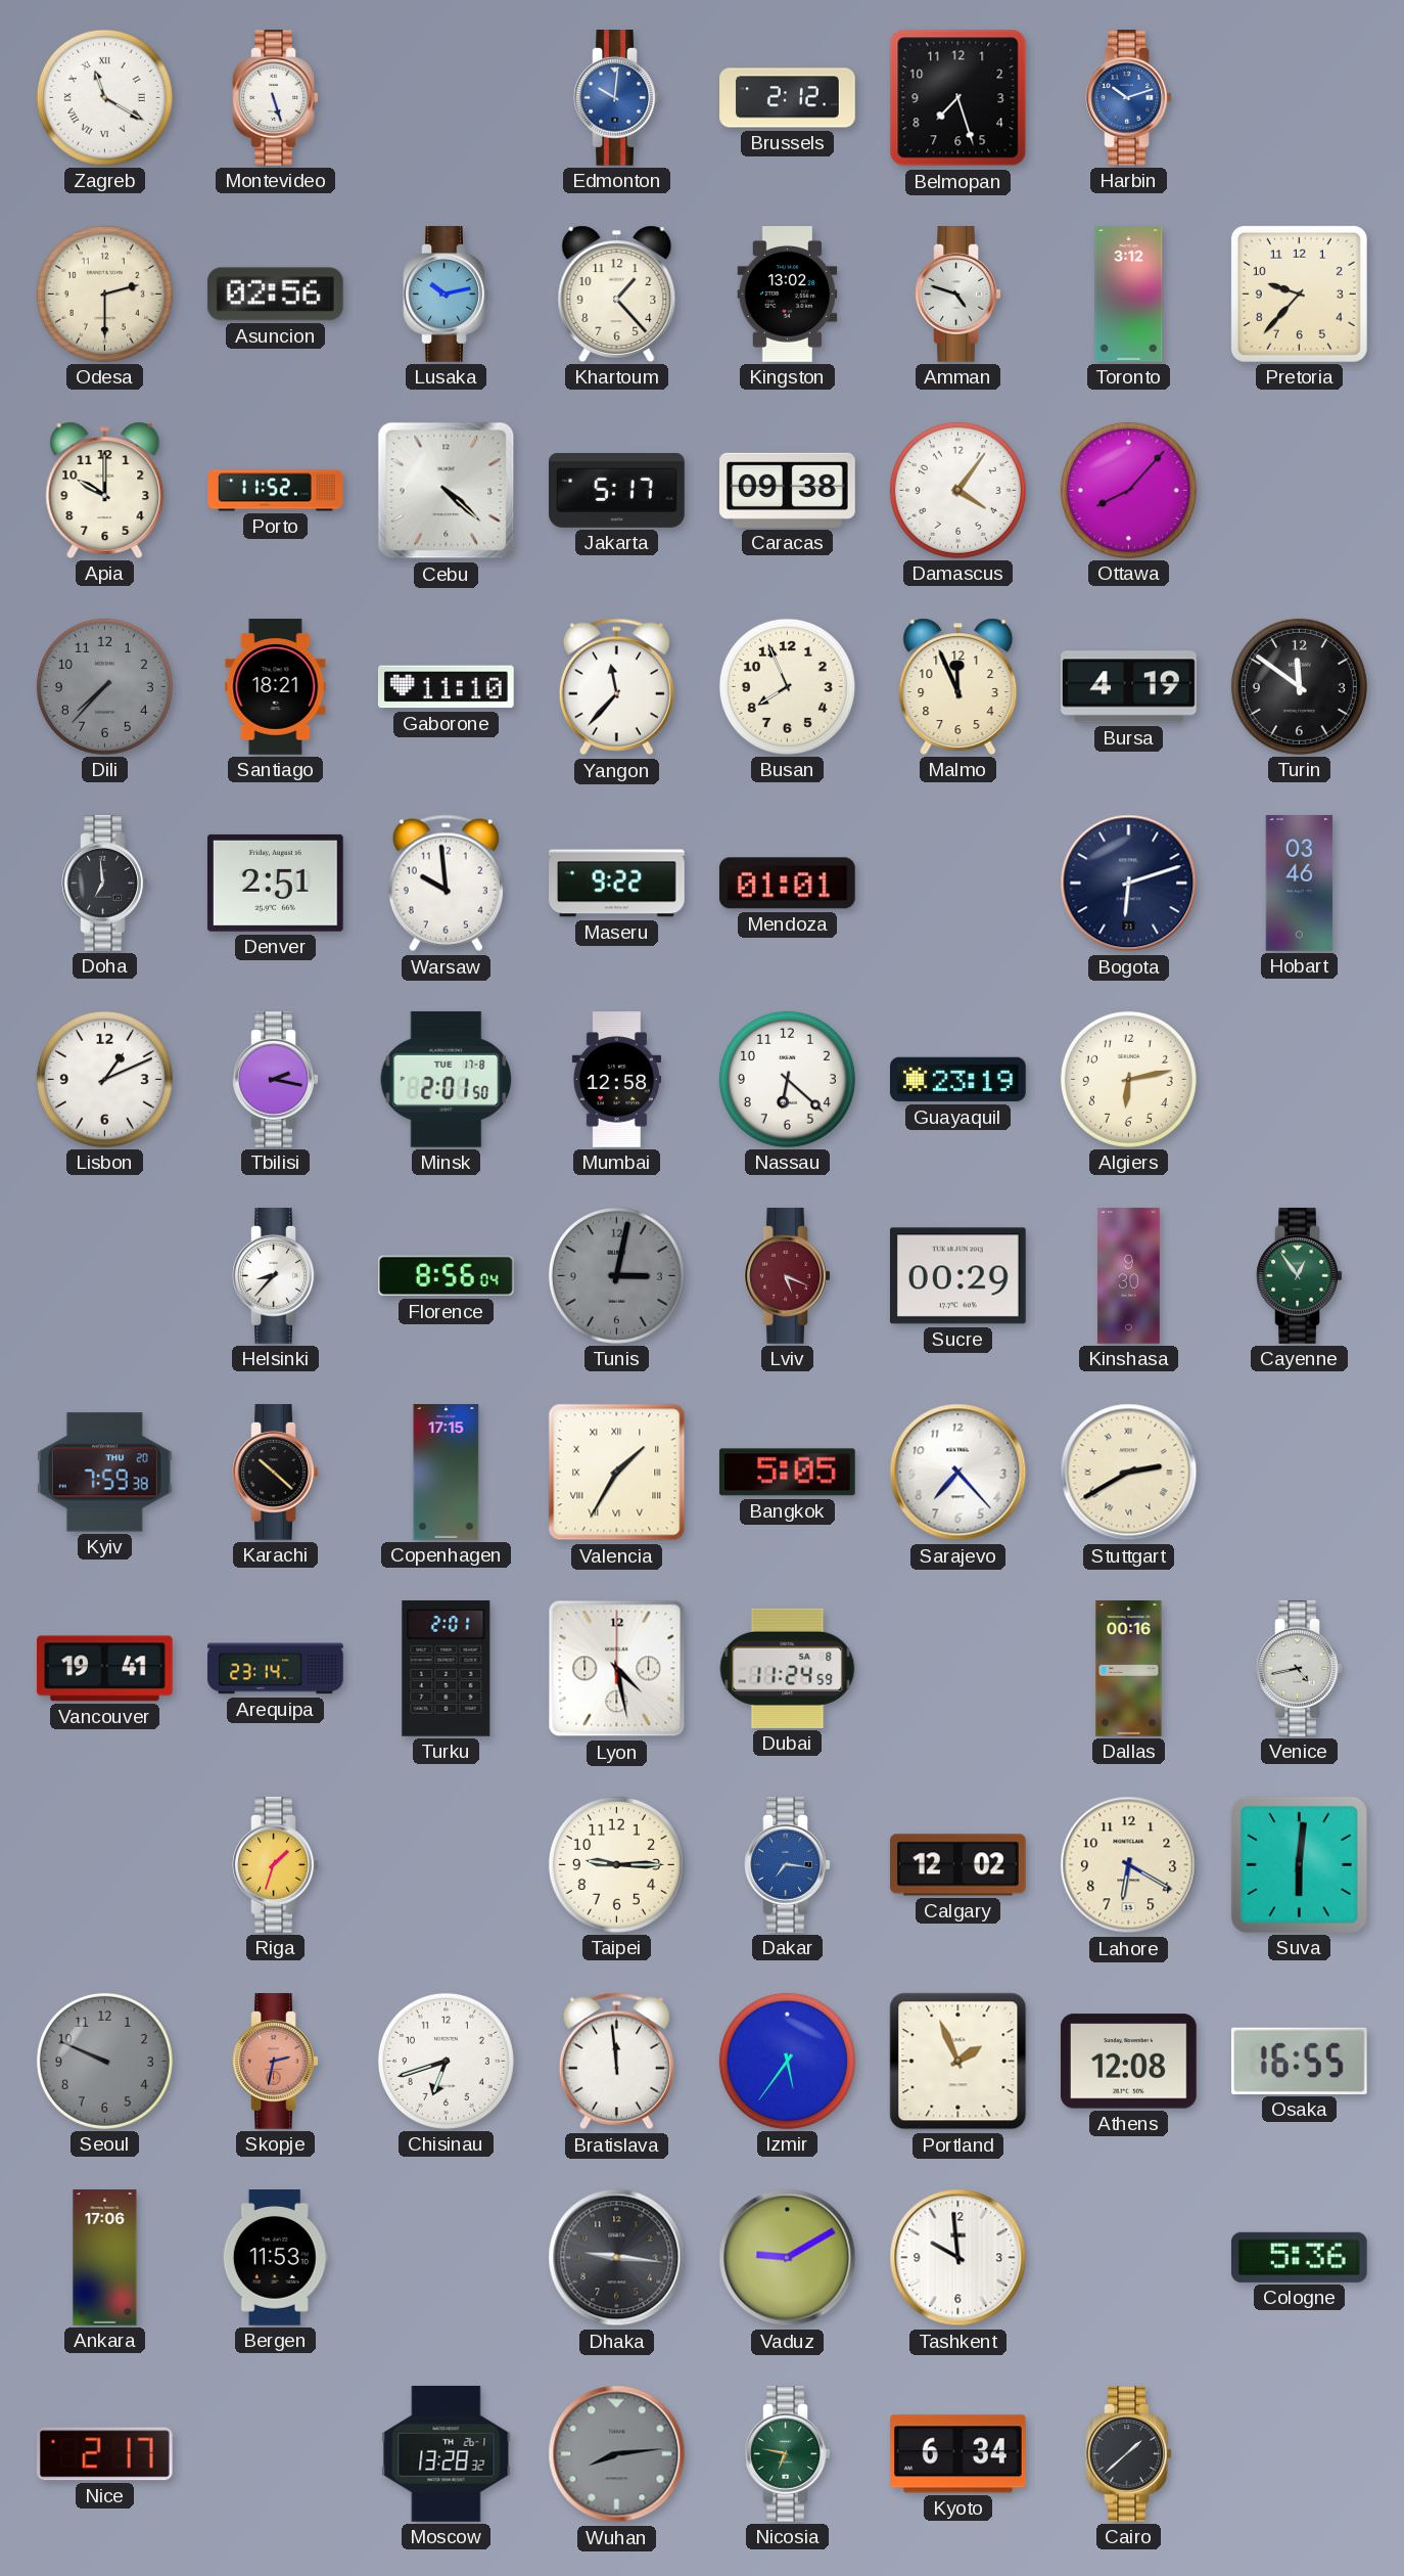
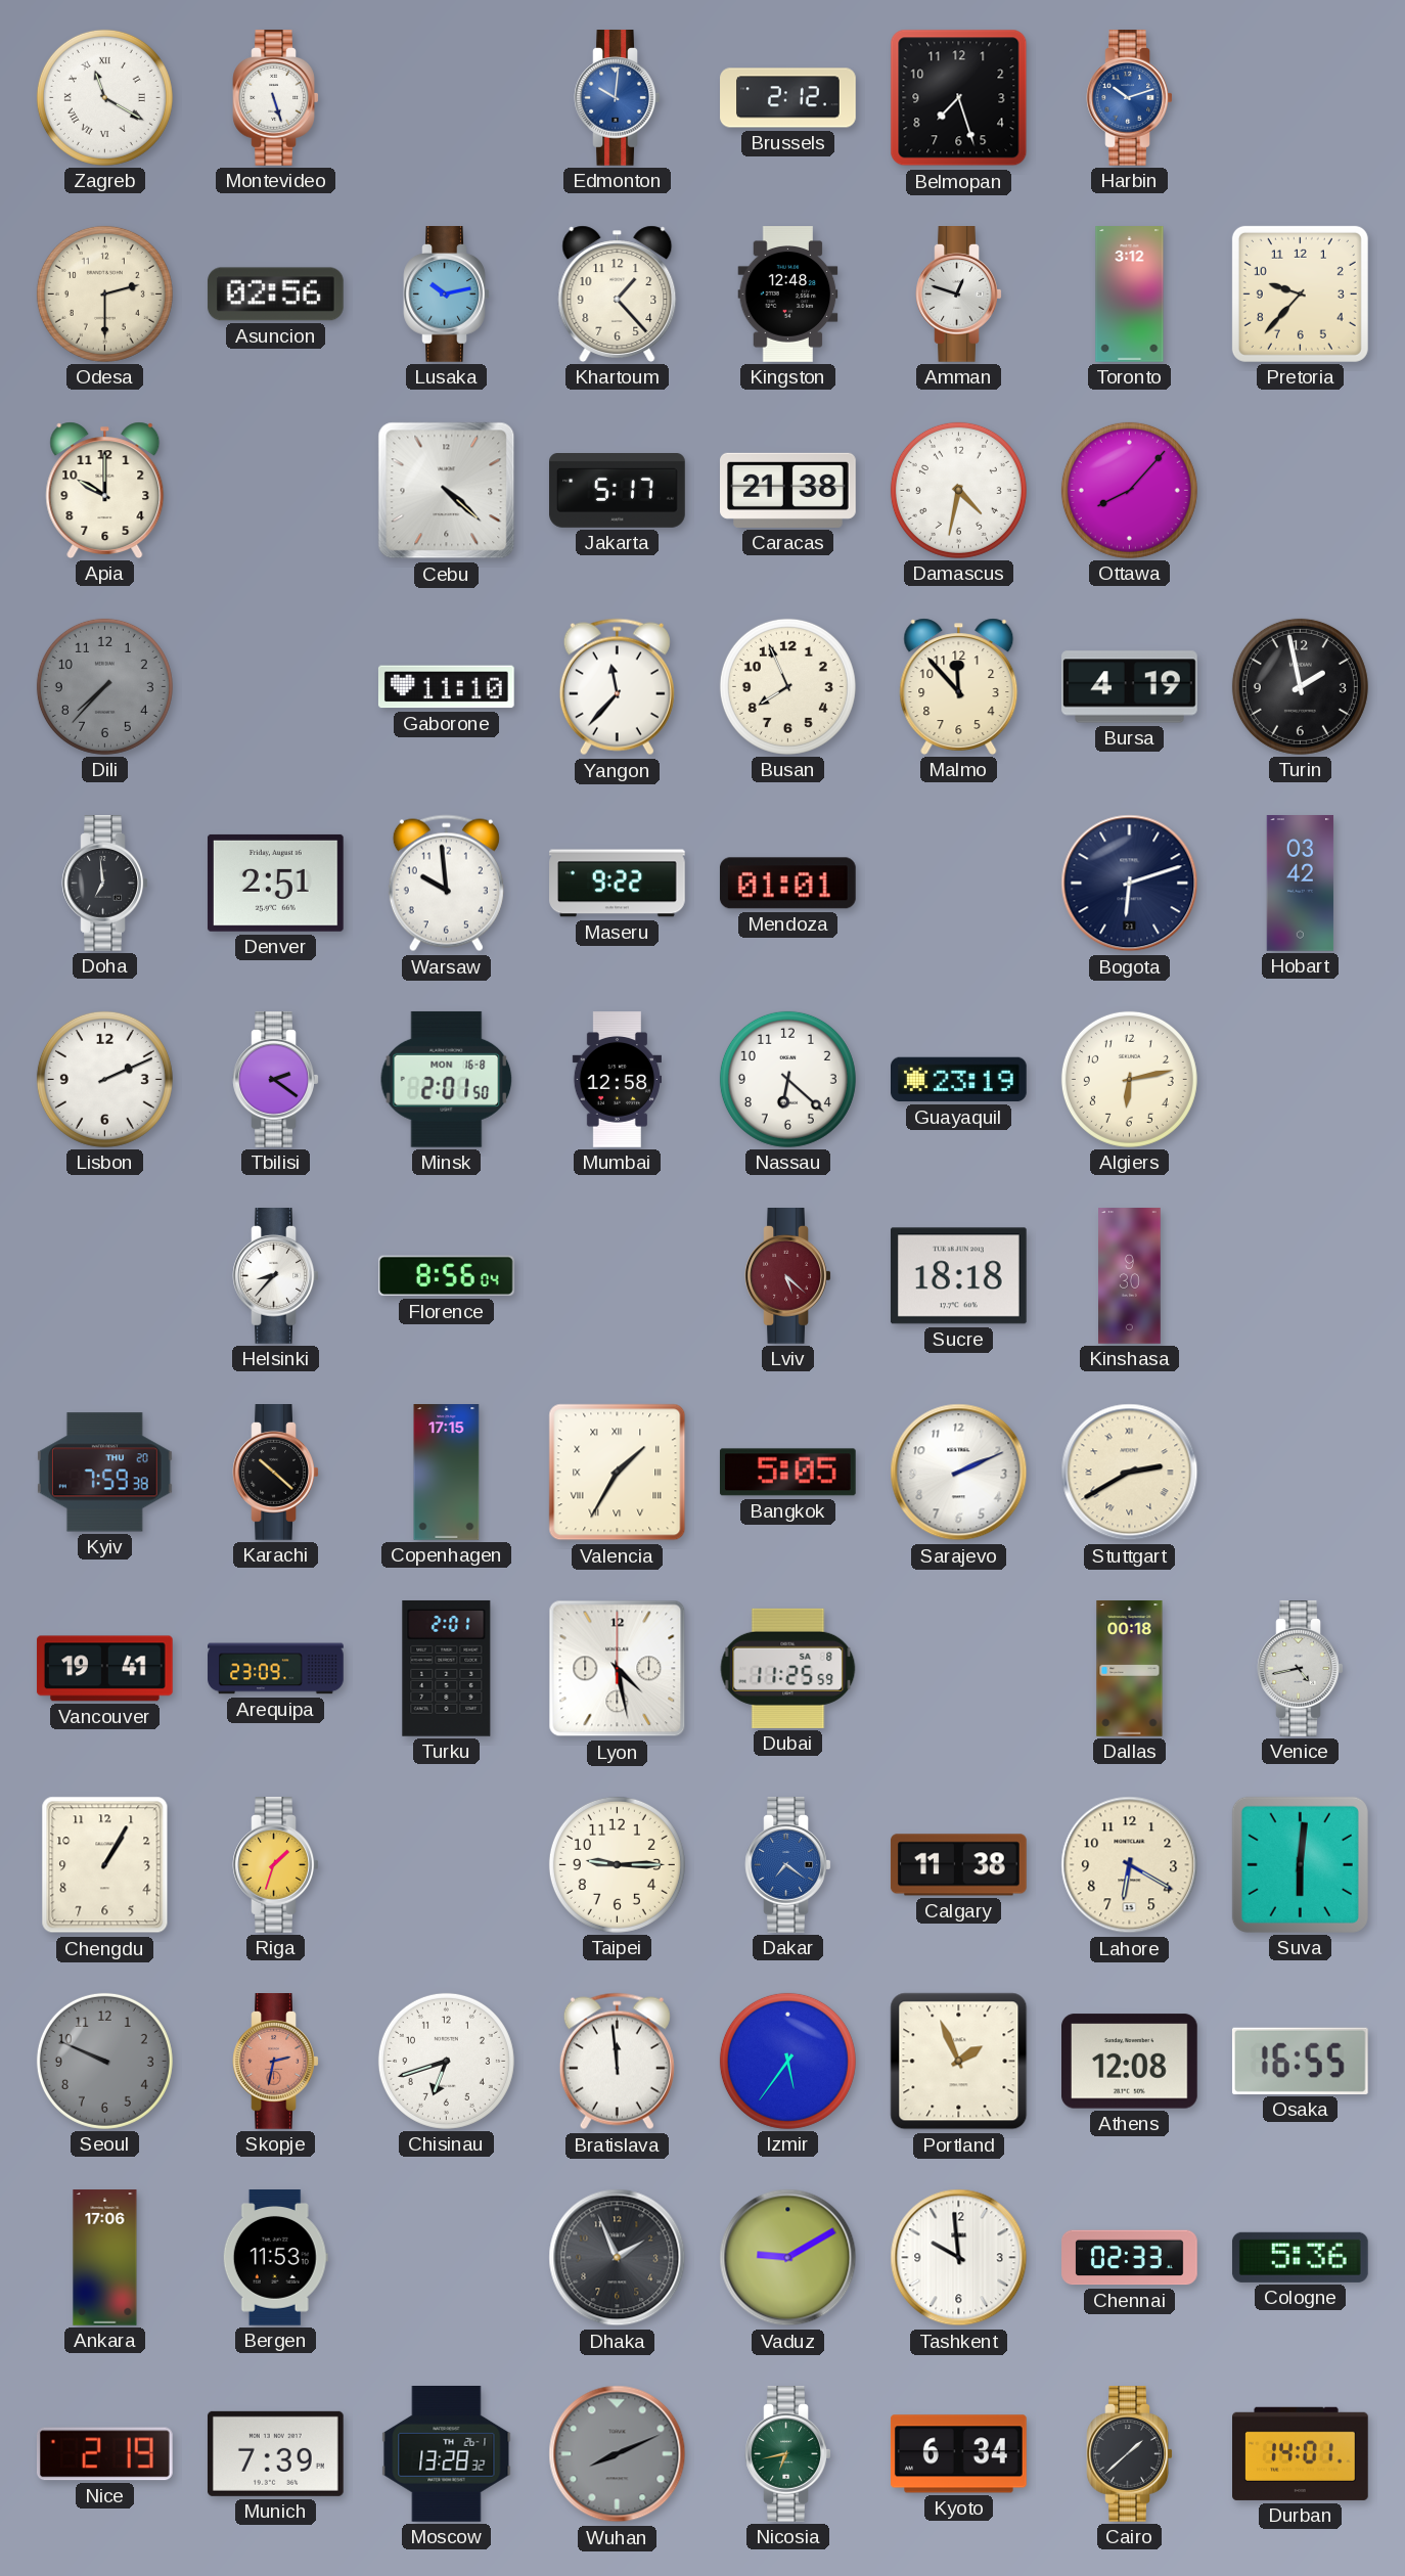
Kingston: 13:02 -> 12:48 (788, 295)
Amman: 4:48 -> 12:48 (959, 295)
Porto: 11:52 -> none (276, 491)
Caracas: 09:38 -> 21:38 (788, 490)
Damascus: 4:06 -> 4:32 (958, 490)
Santiago: 18:21 -> none (276, 687)
Malmo: 11:56 -> 11:53 (959, 686)
Turin: 11:51 -> 1:58 (1300, 686)
Hobart: 03:46 -> 03:42 (1301, 884)
Lisbon: 1:11 -> 2:11 (104, 1079)
Tbilisi: 2:17 -> 2:21 (276, 1080)
Minsk date: TUE 17-8 -> MON 16-8 (447, 1079)
Tunis: 3:02 -> none (616, 1275)
Lviv: 5:19 -> 5:22 (788, 1276)
Sucre: 00:29 -> 18:18 (958, 1276)
Cayenne: 12:54 -> none (1300, 1276)
Sarajevo: 7:23 -> 2:11 (959, 1473)
Arequipa: 23:14 -> 23:09 (276, 1669)
Dubai: 11:24 -> 11:25 (788, 1668)
Dallas: 00:16 -> 00:18 (1130, 1669)
Chengdu: none -> 1:05 (105, 1865)
Dakar: 7:16 -> 7:21 (788, 1865)
Calgary: 12:02 -> 11:38 (959, 1865)
Dhaka: 9:16 -> 1:56 (618, 2258)
Chennai: none -> 02:33 (1130, 2258)
Nice: 2:17 -> 2:19 (104, 2454)
Munich: none -> 7:39 (275, 2453)
Wuhan: 8:14 -> 8:11 (618, 2454)
Nicosia: 6:47 -> 6:43 (788, 2454)
Durban: none -> 14:01 (1301, 2453)
